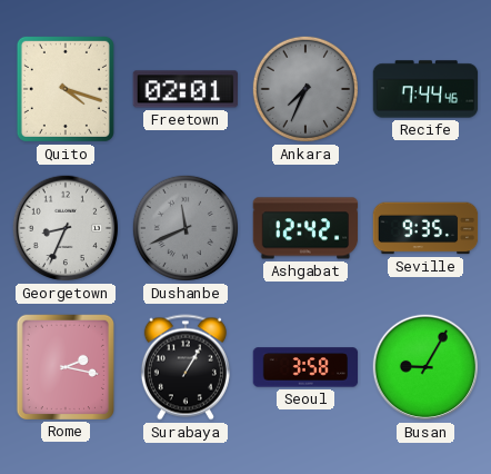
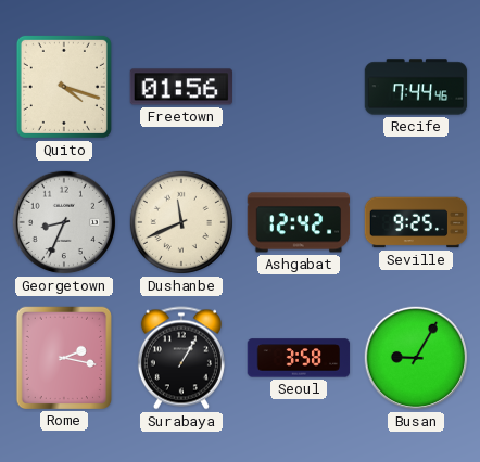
Freetown: 02:01 -> 01:56 (180, 87)
Ankara: 7:34 -> none (305, 89)
Dushanbe dial: grey -> cream (181, 222)
Seville: 9:35 -> 9:25 (416, 222)
